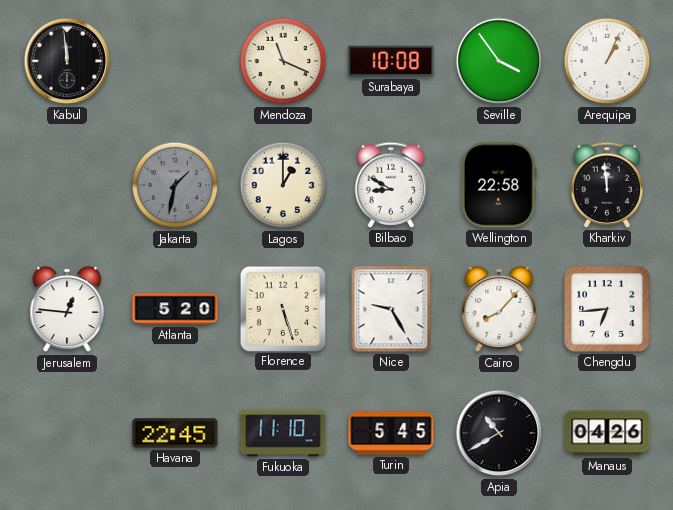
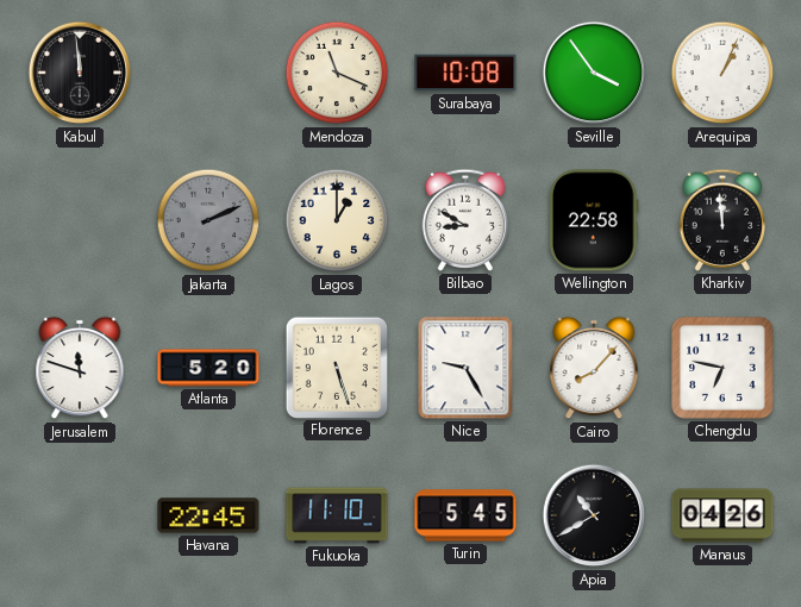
Jakarta: 1:32 -> 2:11 (208, 220)
Jerusalem: 12:46 -> 11:48 (80, 368)
Chengdu: 6:44 -> 6:47 (724, 369)
